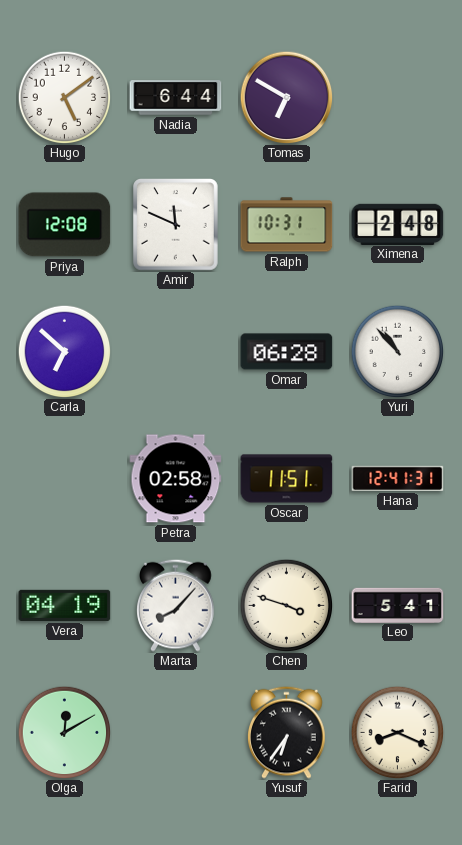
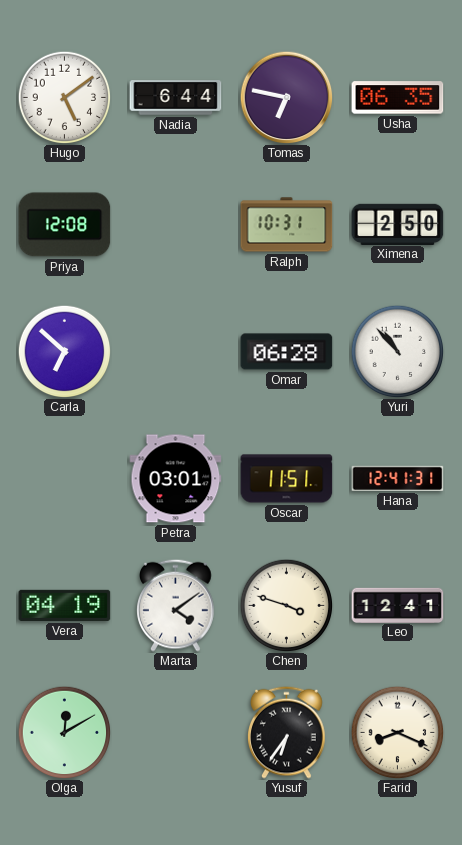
Tomas: 6:50 -> 6:47 (286, 97)
Usha: none -> 06:35 (398, 98)
Amir: 11:49 -> none (176, 225)
Ximena: 2:48 -> 2:50 (398, 224)
Petra: 02:58 -> 03:01 (176, 479)
Marta: 8:07 -> 4:09 (176, 605)
Leo: 5:41 -> 12:41 (398, 605)
